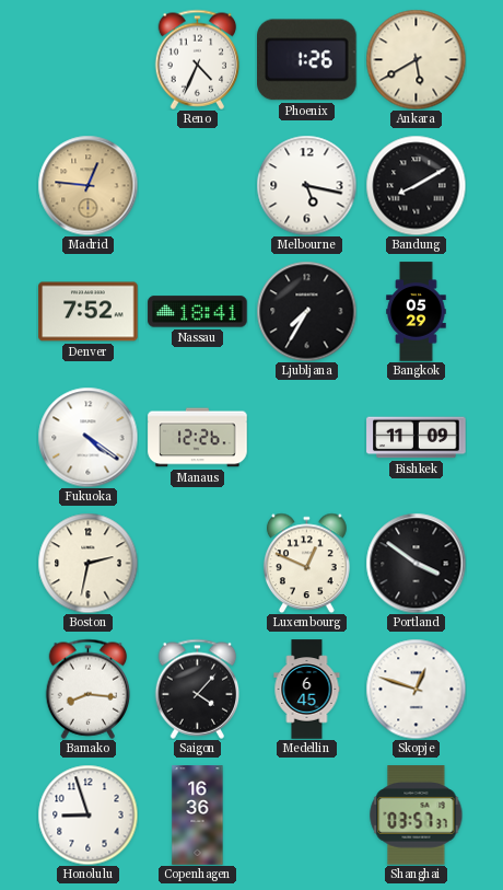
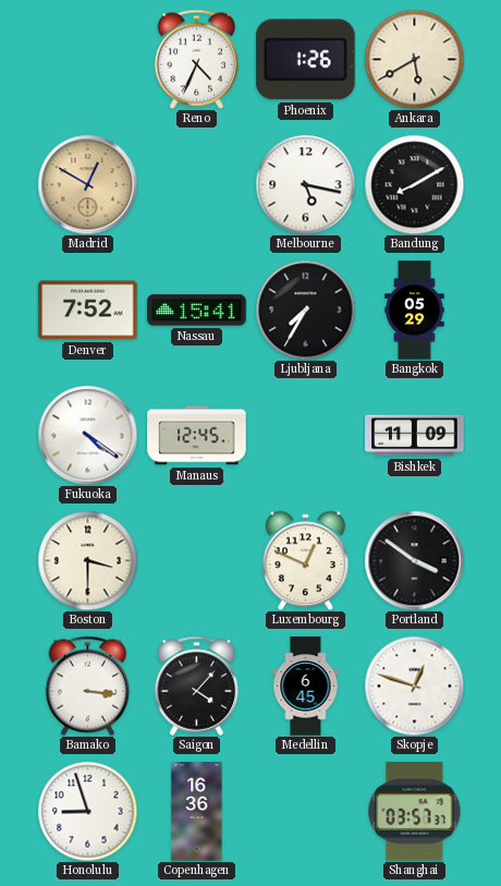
Madrid: 12:46 -> 12:50 (87, 184)
Nassau: 18:41 -> 15:41 (197, 311)
Manaus: 12:26 -> 12:45 (197, 436)
Boston: 2:32 -> 3:30 (87, 560)
Bamako: 8:16 -> 3:16 (88, 685)
